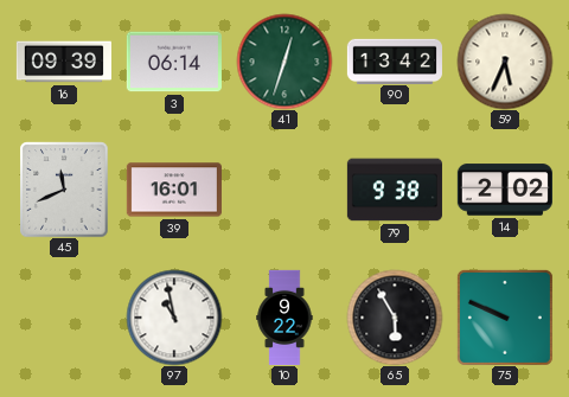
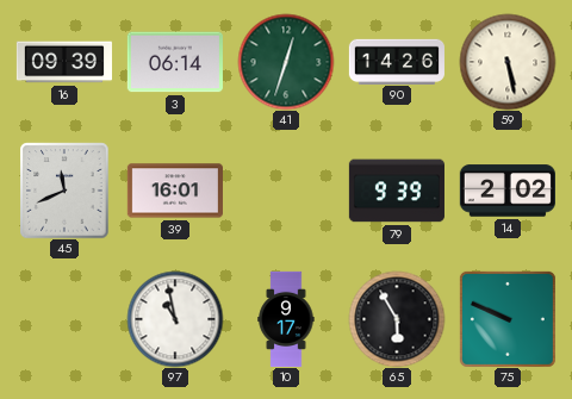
90: 13:42 -> 14:26 (397, 61)
59: 5:34 -> 5:28 (508, 62)
79: 9:38 -> 9:39 (397, 191)
10: 9:22 -> 9:17 (286, 319)
